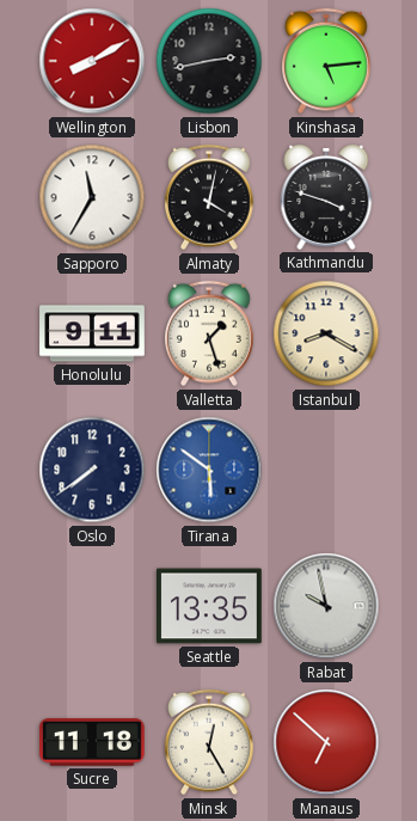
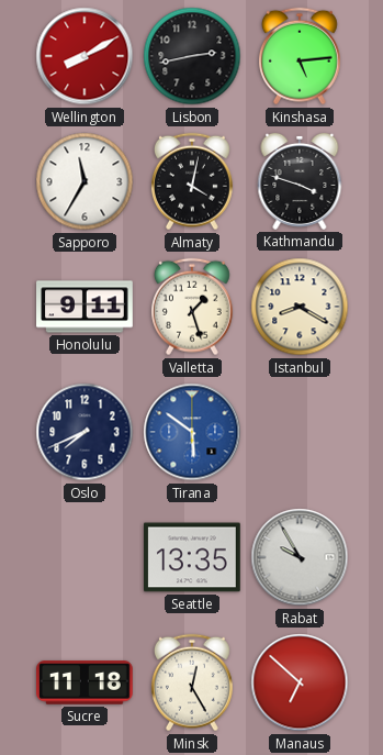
Oslo: 7:39 -> 7:41 (85, 432)
Rabat: 9:58 -> 9:55 (300, 557)
